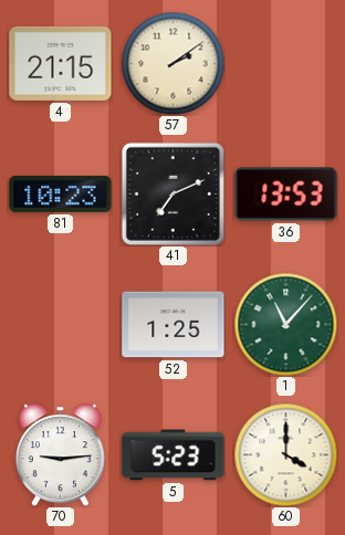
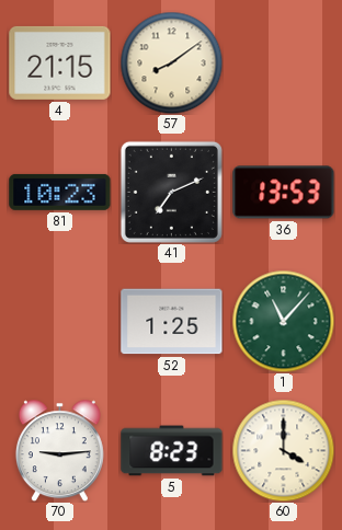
57: 2:09 -> 8:09 (171, 62)
5: 5:23 -> 8:23 (172, 451)
